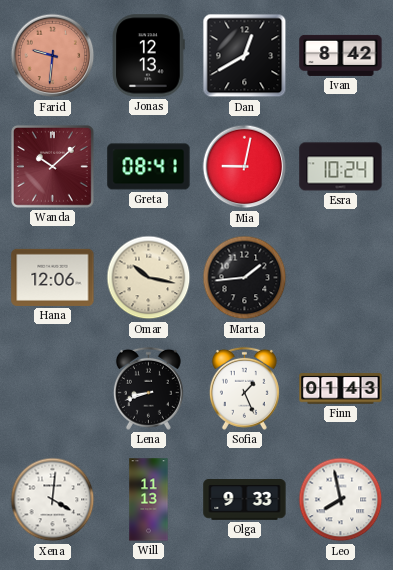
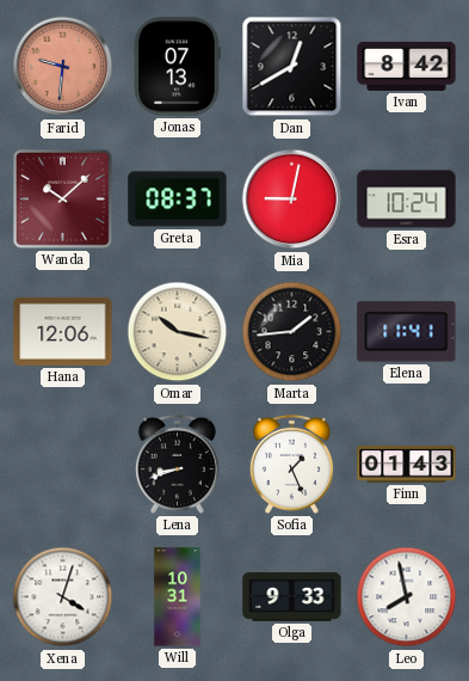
Jonas: 12:13 -> 07:13 (177, 67)
Greta: 08:41 -> 08:37 (178, 200)
Elena: none -> 11:41 (407, 332)
Xena: 4:01 -> 4:03 (63, 597)
Will: 11:13 -> 10:31 (178, 597)
